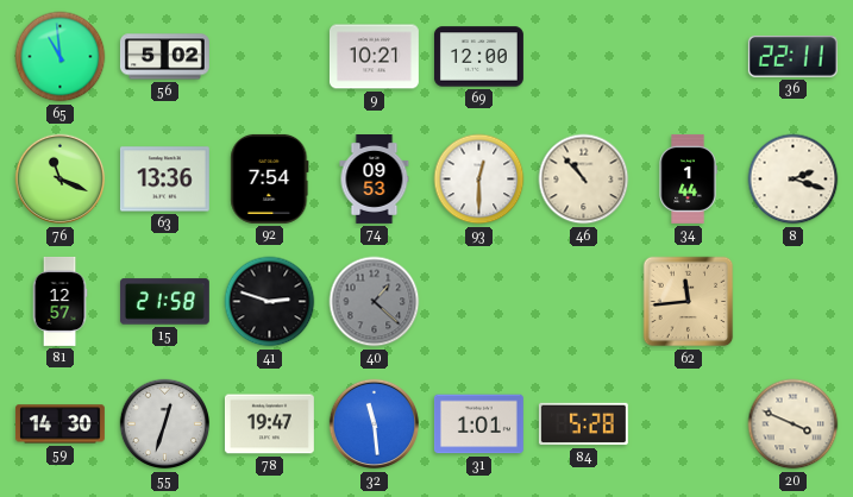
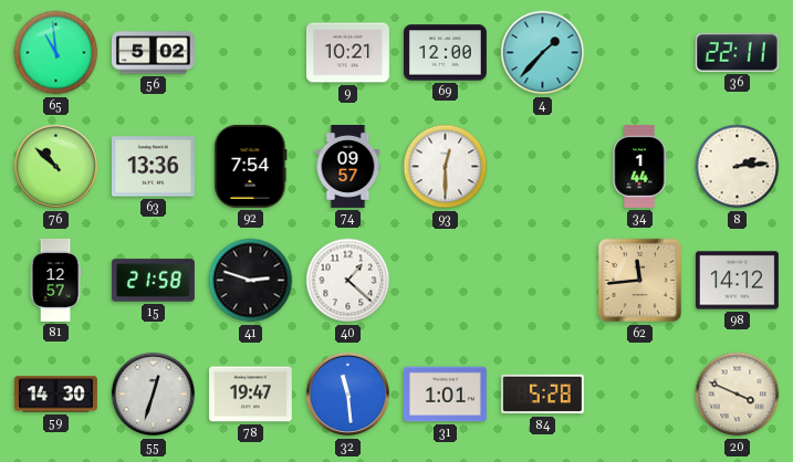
4: none -> 1:37 (543, 53)
76: 11:19 -> 10:52 (56, 167)
74: 09:53 -> 09:57 (348, 167)
46: 10:53 -> none (584, 180)
8: 2:18 -> 2:14 (738, 167)
40 dial: grey -> white (348, 281)
98: none -> 14:12 (737, 281)
